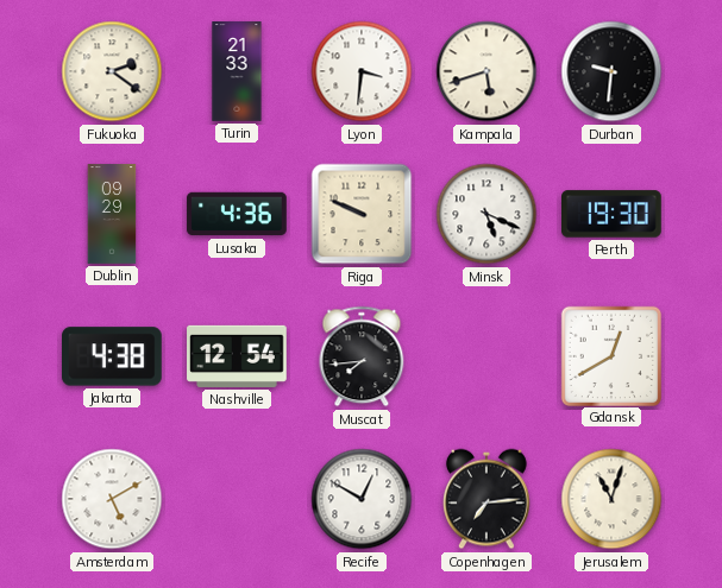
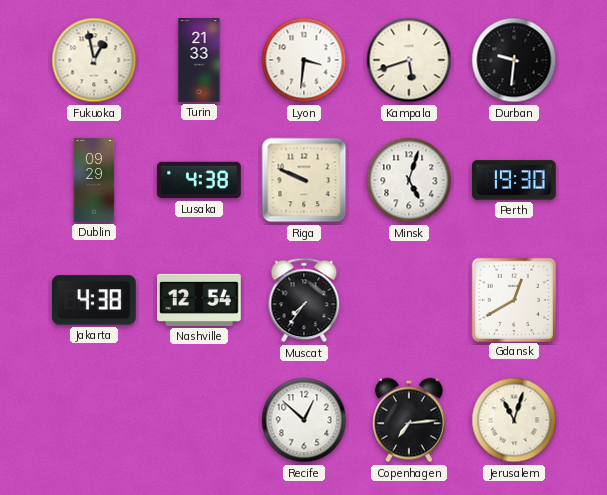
Fukuoka: 2:21 -> 12:58 (94, 60)
Lusaka: 4:36 -> 4:38 (199, 180)
Minsk: 5:19 -> 5:03 (409, 180)
Muscat: 7:44 -> 7:36 (304, 300)
Amsterdam: 5:10 -> none (112, 499)
Recife: 12:50 -> 12:52 (304, 420)
